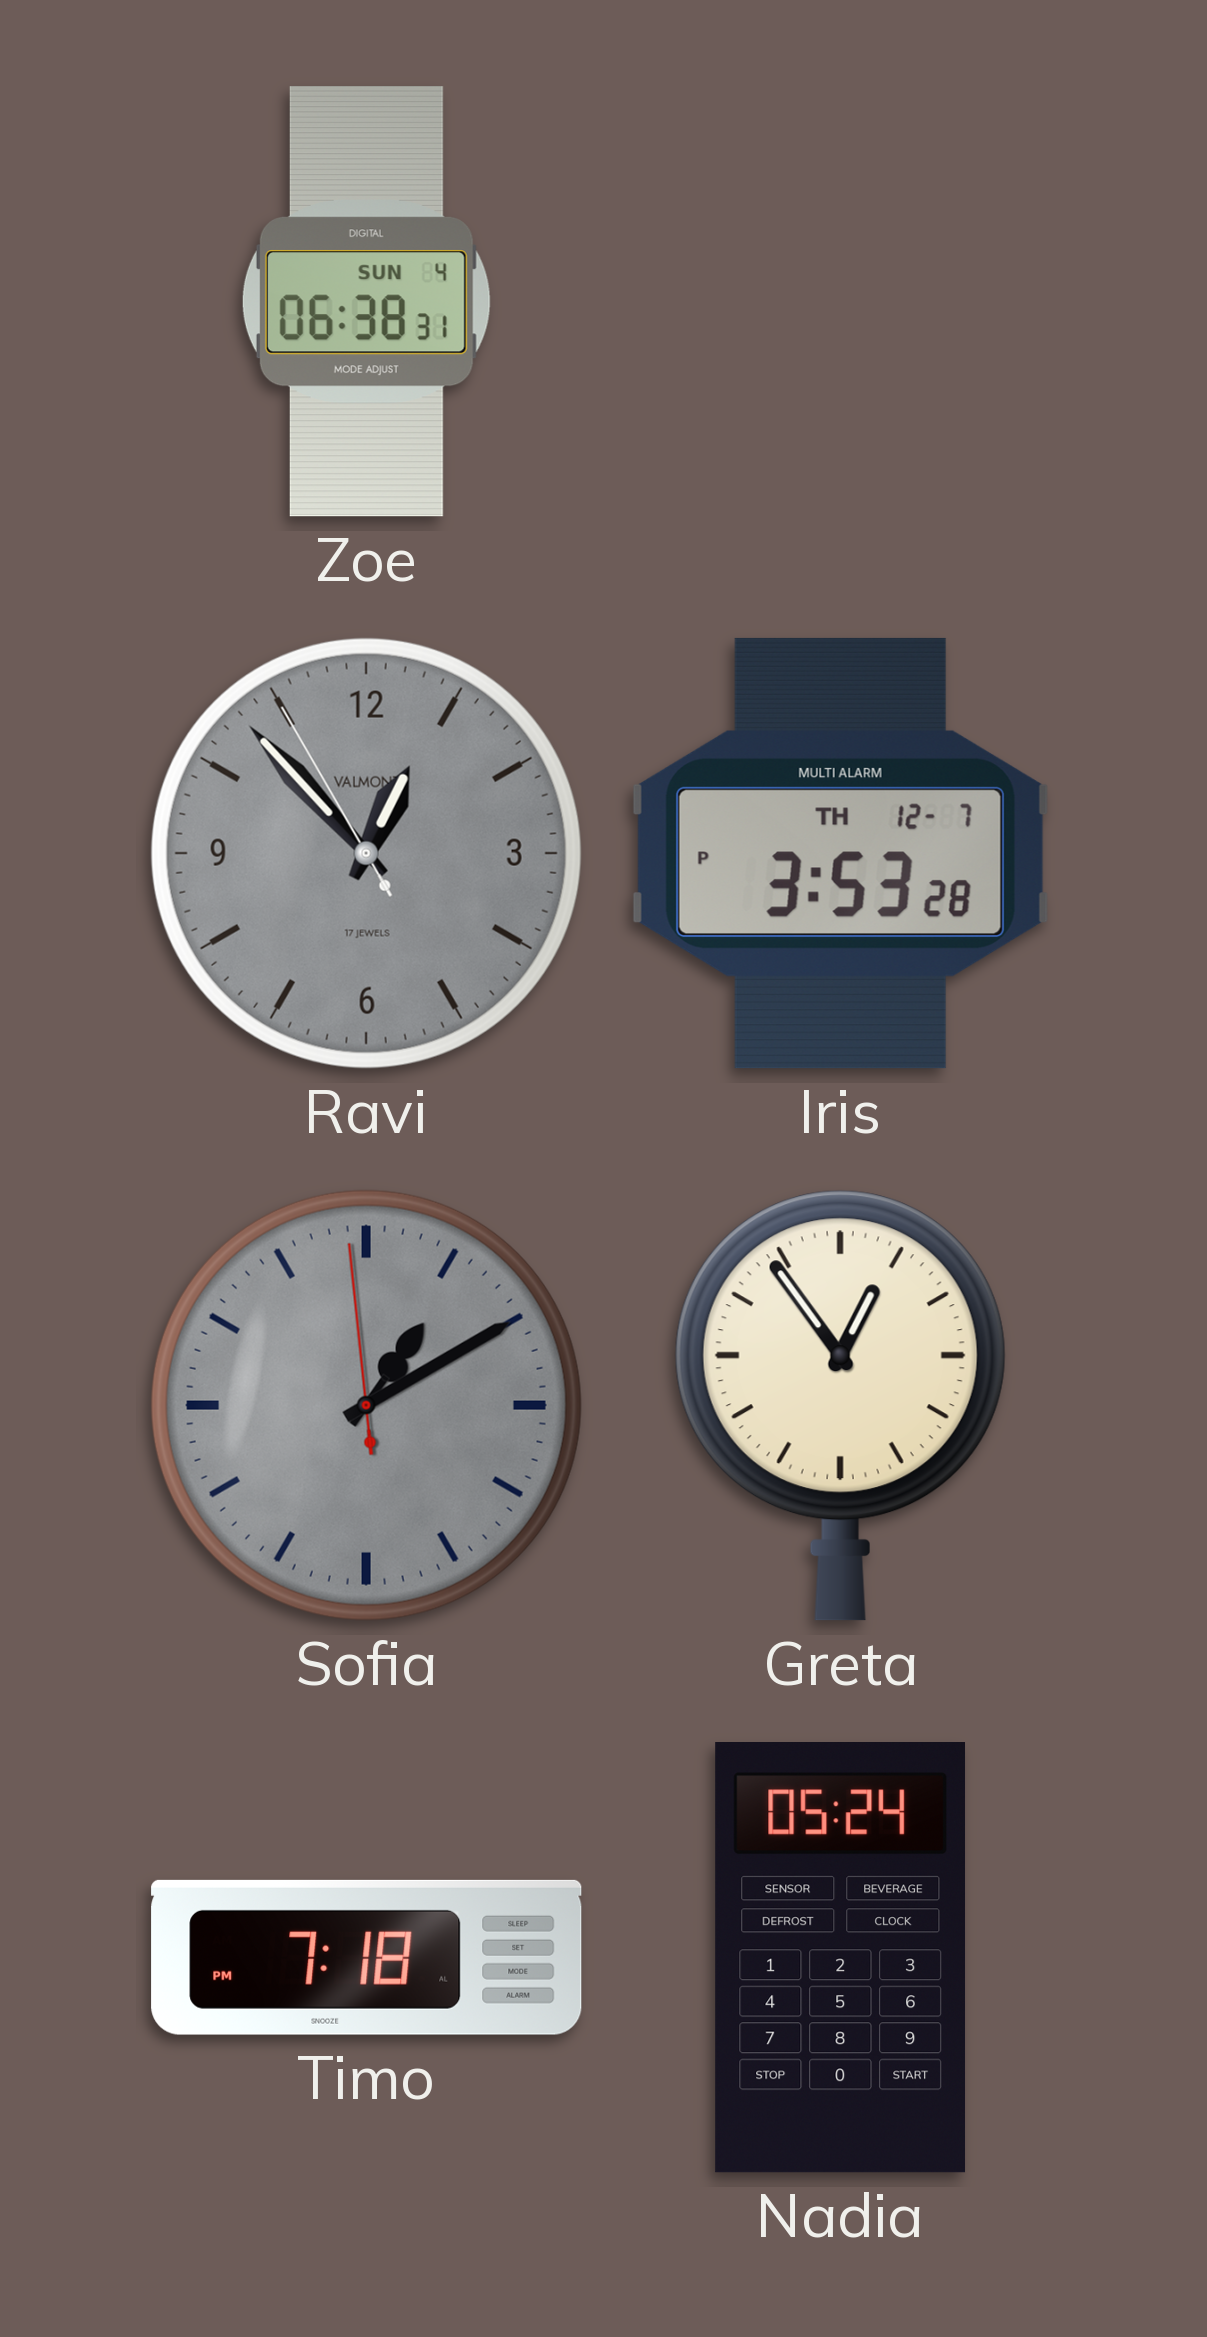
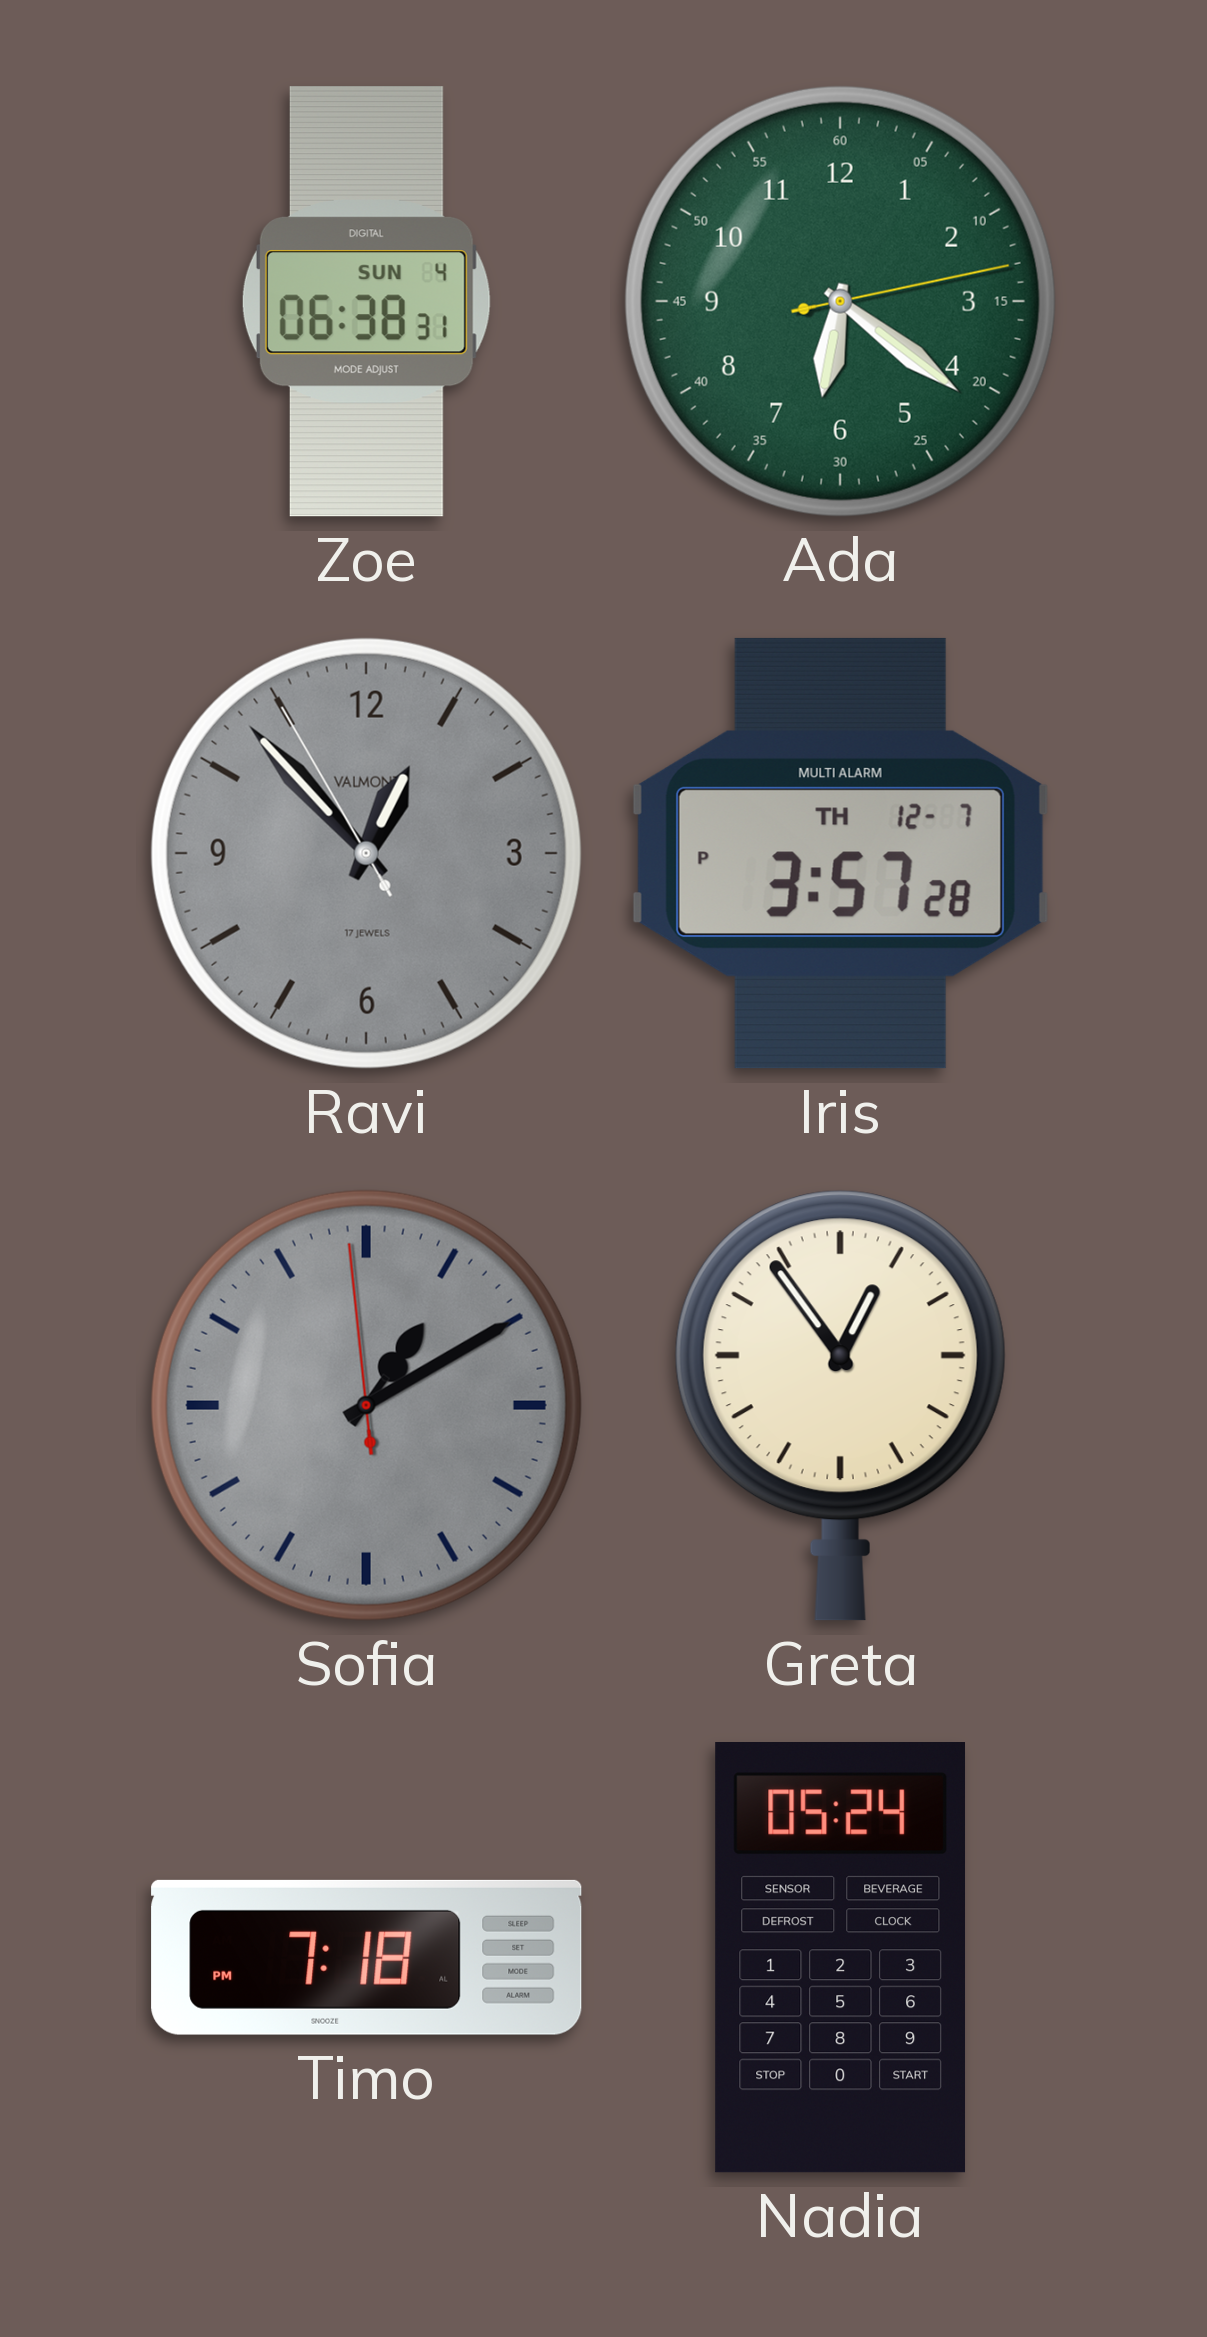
Ada: none -> 6:21 (840, 301)
Iris: 3:53 -> 3:57 (840, 853)
